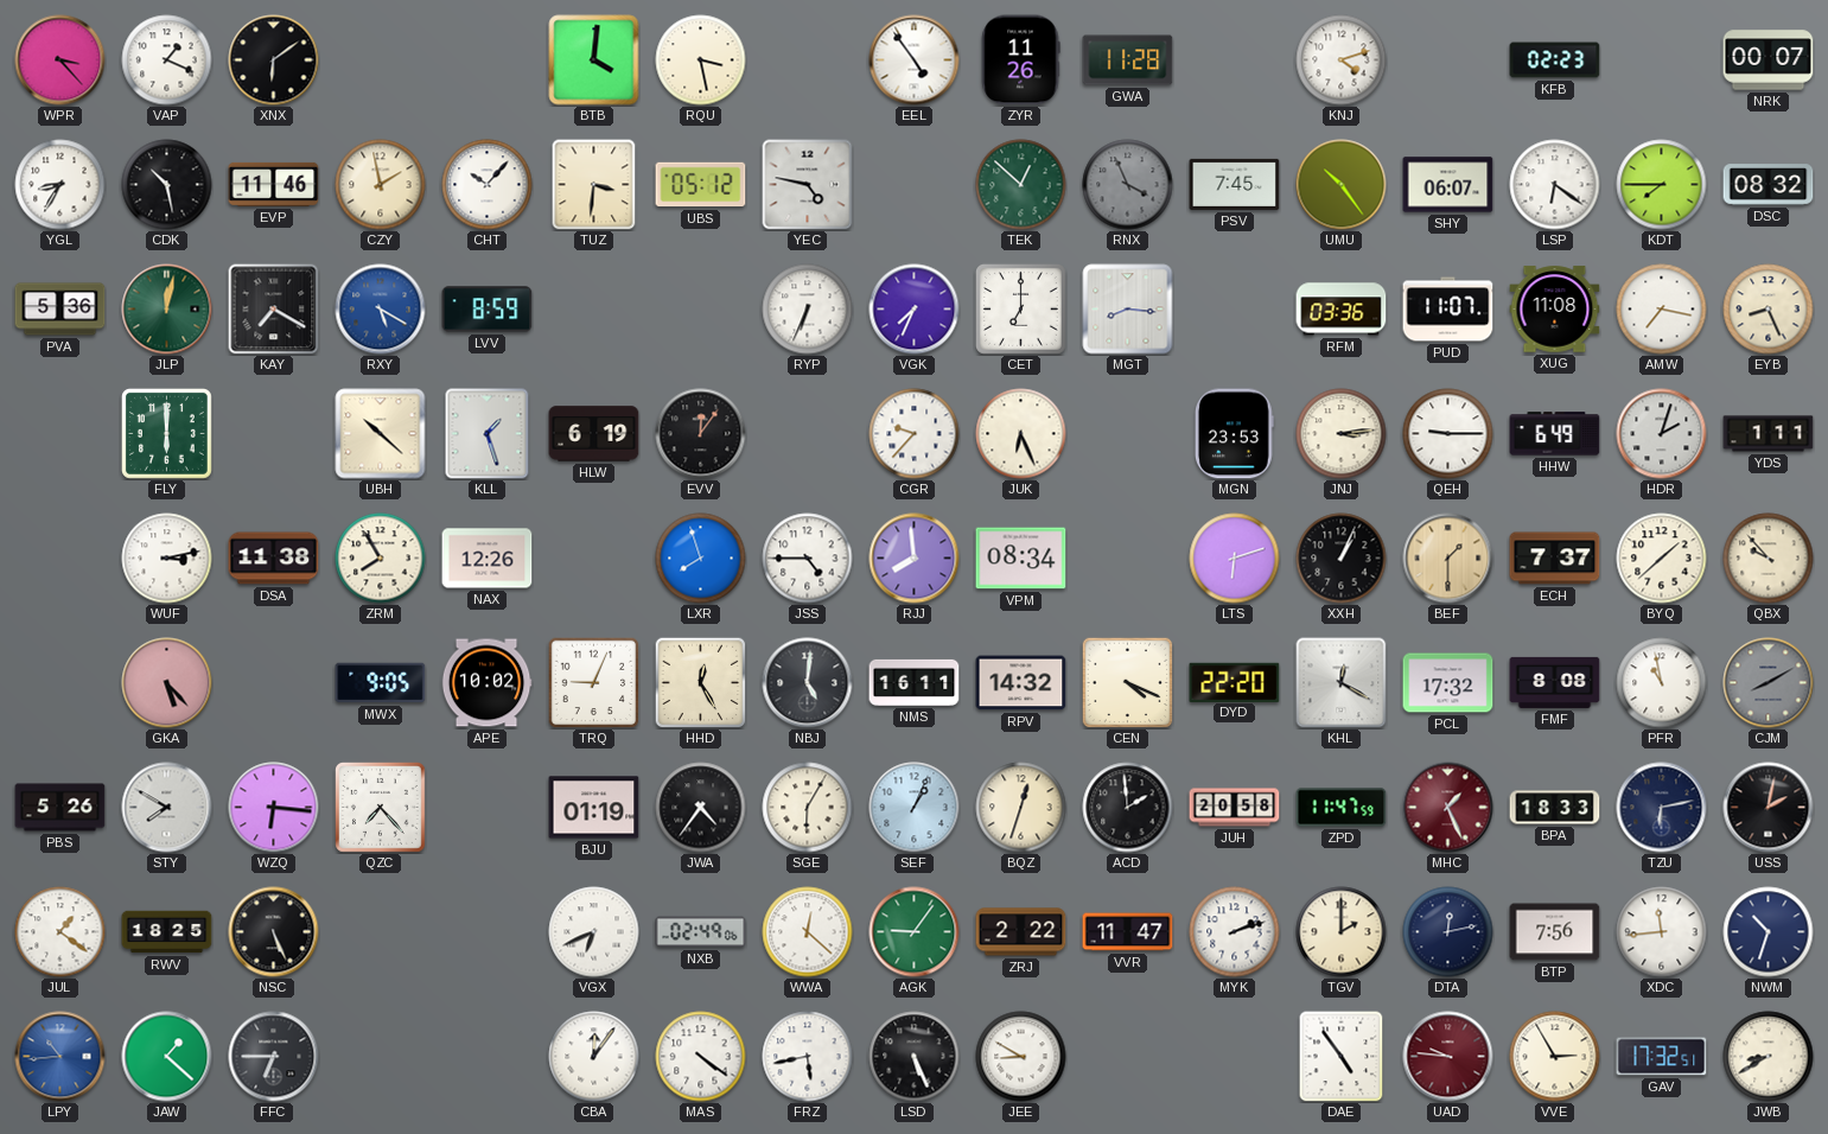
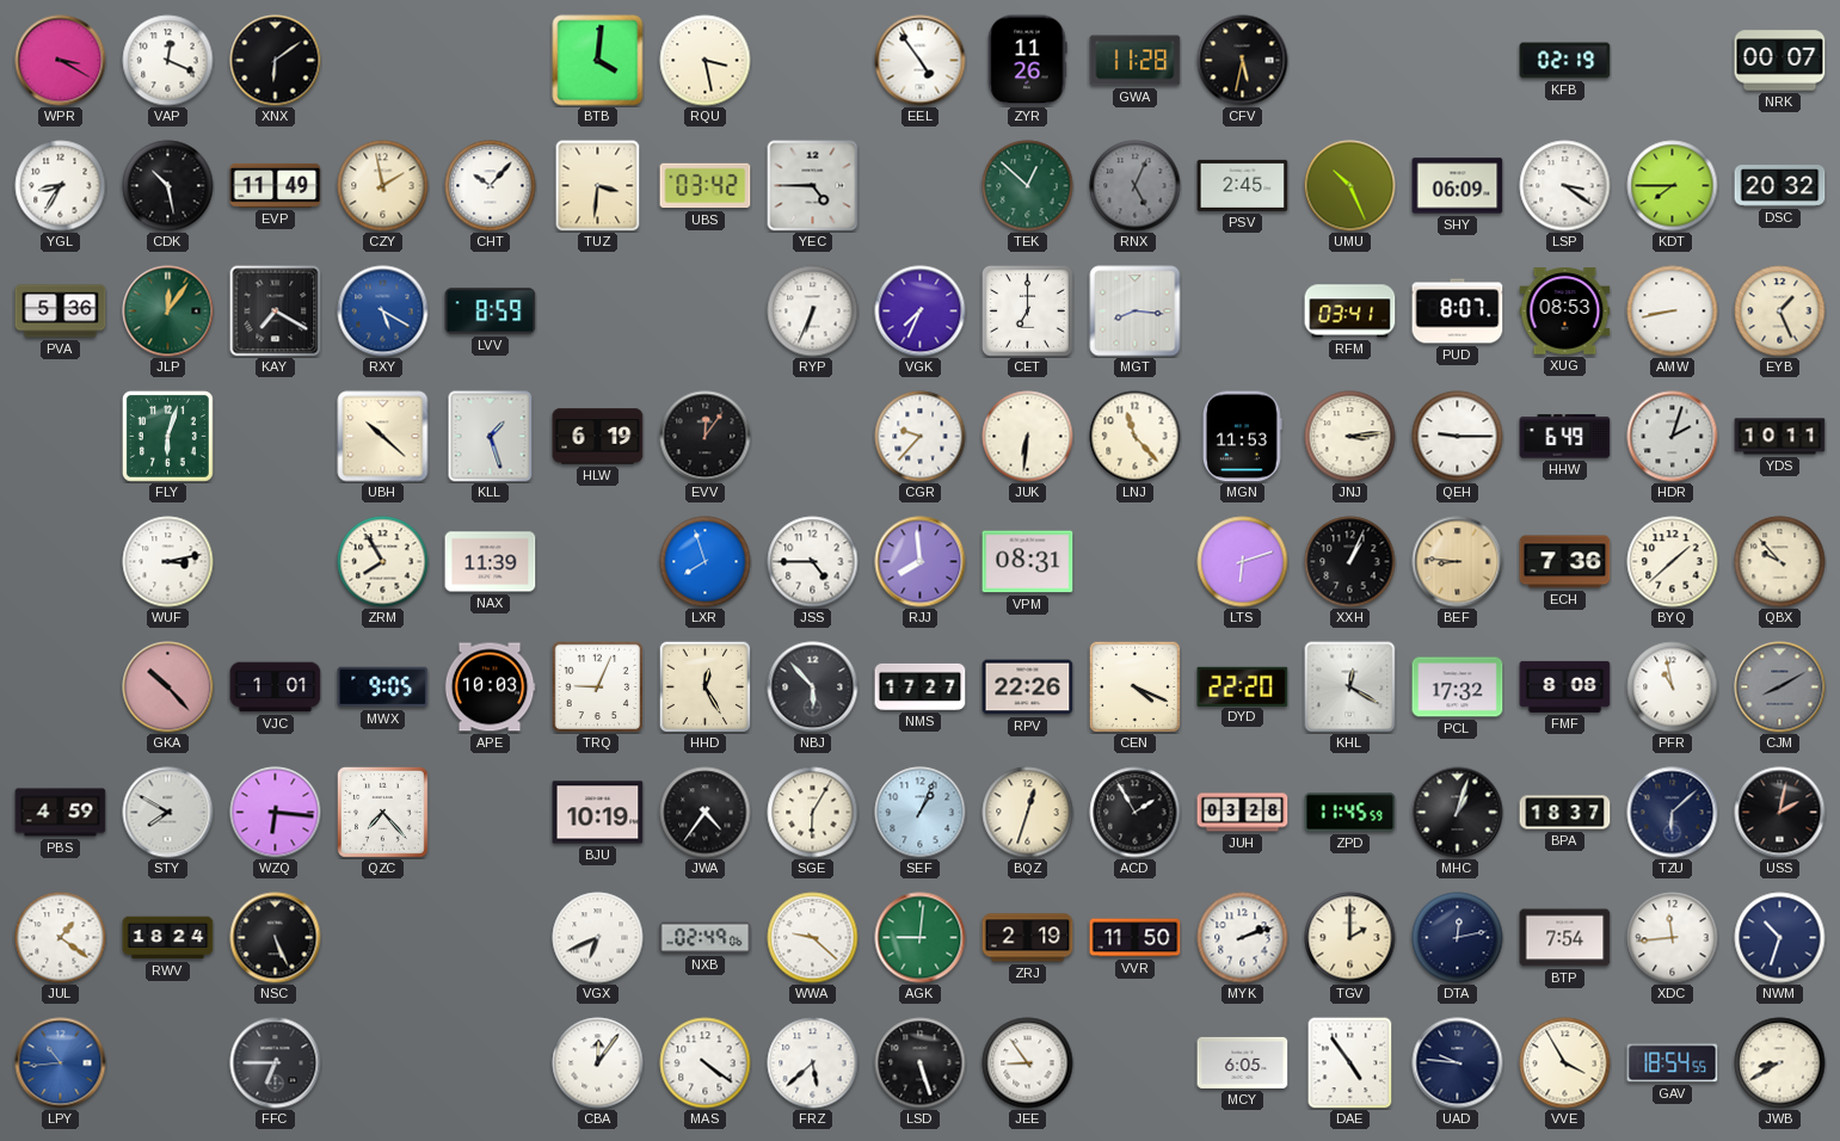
WPR: 3:23 -> 3:20 (61, 61)
VAP: 1:19 -> 12:19 (168, 61)
CFV: none -> 5:32 (1243, 61)
KNJ: 4:12 -> none (1342, 60)
KFB: 02:23 -> 02:19 (1565, 61)
EVP: 11:46 -> 11:49 (276, 185)
UBS: 05:12 -> 03:42 (706, 186)
YEC: 4:47 -> 4:45 (813, 186)
RNX: 3:56 -> 5:04 (1136, 186)
PSV: 7:45 -> 2:45 (1243, 185)
UMU: 10:24 -> 10:26 (1350, 186)
SHY: 06:07 -> 06:09 (1458, 186)
LSP: 6:21 -> 3:21 (1565, 186)
DSC: 08:32 -> 20:32 (1780, 186)
JLP: 12:02 -> 12:06 (168, 312)
RFM: 03:36 -> 03:41 (1350, 312)
PUD: 11:07 -> 8:07 (1458, 312)
XUG: 11:08 -> 08:53 (1565, 312)
AMW: 7:17 -> 8:43 (1673, 312)
EYB: 8:26 -> 1:26 (1780, 312)
FLY: 6:00 -> 6:03 (167, 436)
JUK: 6:26 -> 6:31 (1028, 437)
LNJ: none -> 11:23 (1136, 437)
MGN: 23:53 -> 11:53 (1242, 437)
YDS: 1:11 -> 10:11 (1780, 437)
DSA: 11:38 -> none (274, 559)
NAX: 12:26 -> 11:39 (491, 562)
VPM: 08:34 -> 08:31 (1028, 562)
BEF: 1:30 -> 8:46 (1458, 562)
ECH: 7:37 -> 7:36 (1565, 562)
GKA: 5:23 -> 10:23 (168, 687)
VJC: none -> 1:01 (276, 687)
APE: 10:02 -> 10:03 (490, 687)
NBJ: 5:01 -> 5:53 (813, 687)
NMS: 16:11 -> 17:27 (921, 686)
RPV: 14:32 -> 22:26 (1028, 687)
PBS: 5:26 -> 4:59 (61, 813)
BJU: 01:19 -> 10:19 (598, 813)
ACD: 1:59 -> 1:55 (1136, 813)
JUH: 20:58 -> 03:28 (1243, 813)
ZPD: 11:47 -> 11:45 (1350, 813)
MHC: 1:26 -> 1:03 (1458, 813)
MHC dial: burgundy -> black (1458, 813)
BPA: 18:33 -> 18:37 (1565, 813)
TZU: 6:13 -> 6:08 (1673, 813)
RWV: 18:25 -> 18:24 (168, 938)
WWA: 12:22 -> 9:22 (813, 938)
AGK: 9:06 -> 9:01 (921, 938)
ZRJ: 2:22 -> 2:19 (1028, 938)
VVR: 11:47 -> 11:50 (1136, 938)
BTP: 7:56 -> 7:54 (1565, 938)
JAW: 1:22 -> none (167, 1057)
FRZ: 5:43 -> 5:38 (813, 1063)
LSD: 5:26 -> 5:27 (921, 1063)
JEE: 8:50 -> 8:54 (1028, 1063)
MCY: none -> 6:05 (1243, 1062)
UAD dial: burgundy -> navy (1458, 1063)
VVE: 2:55 -> 3:55 (1565, 1063)
GAV: 17:32 -> 18:54 (1673, 1063)
